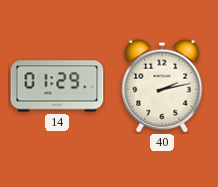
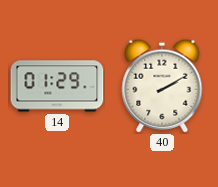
40: 2:13 -> 2:10 (162, 86)
